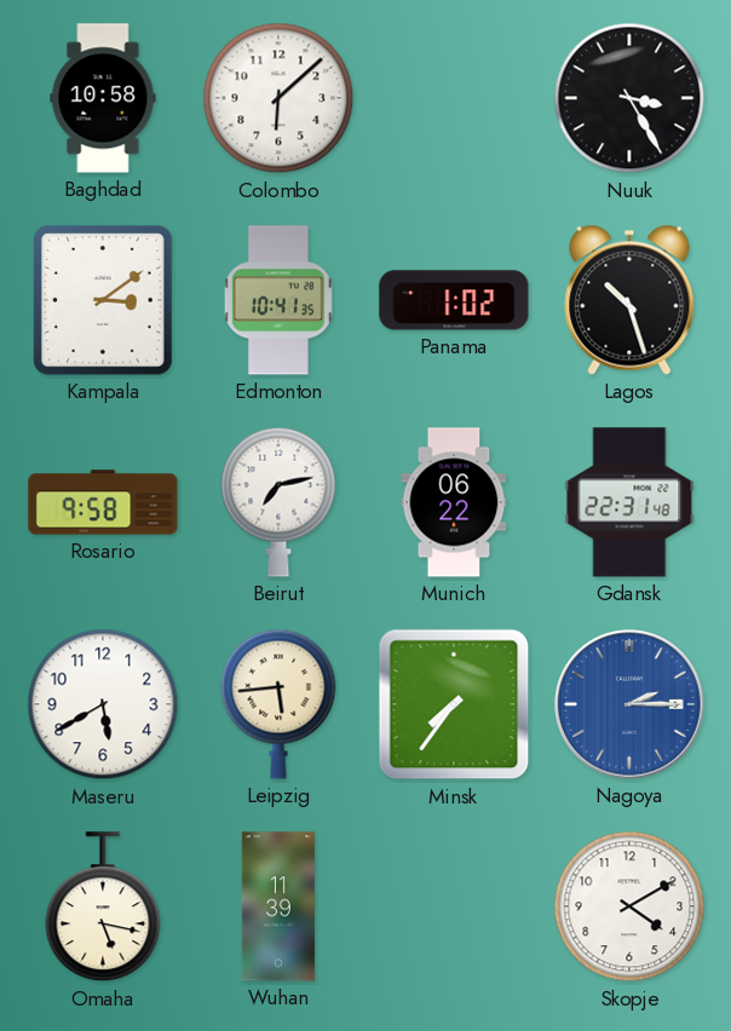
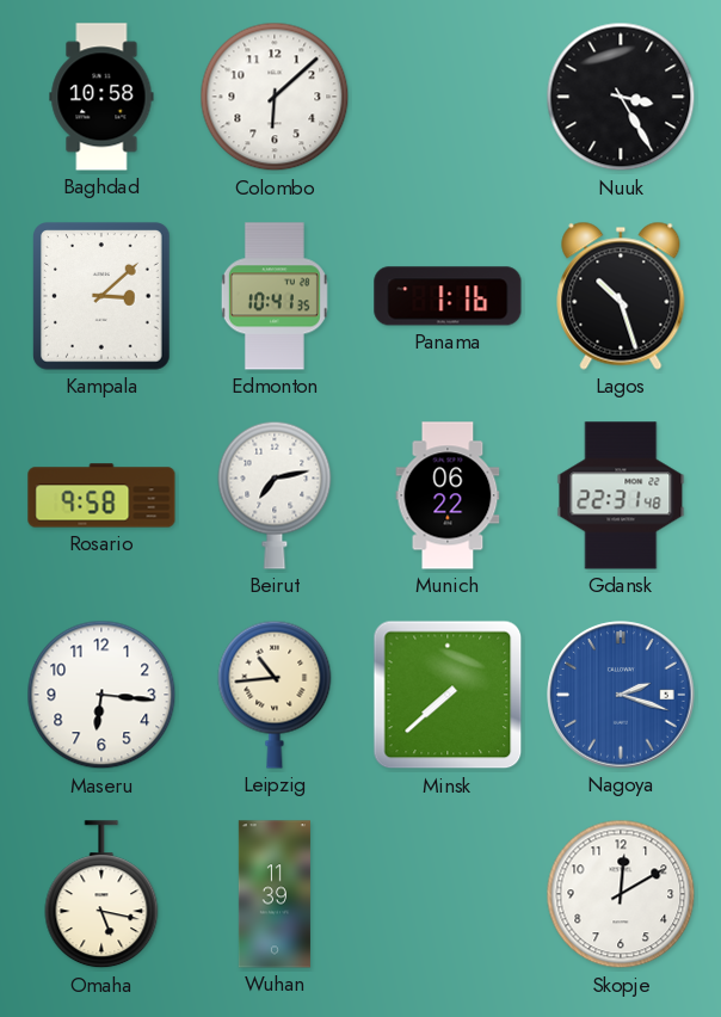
Kampala: 3:09 -> 3:08 (103, 296)
Panama: 1:02 -> 1:16 (448, 296)
Maseru: 5:40 -> 6:16 (101, 695)
Leipzig: 5:44 -> 10:44 (275, 695)
Minsk: 7:36 -> 7:38 (448, 695)
Nagoya: 2:15 -> 2:18 (621, 695)
Skopje: 4:10 -> 12:10 (621, 894)
